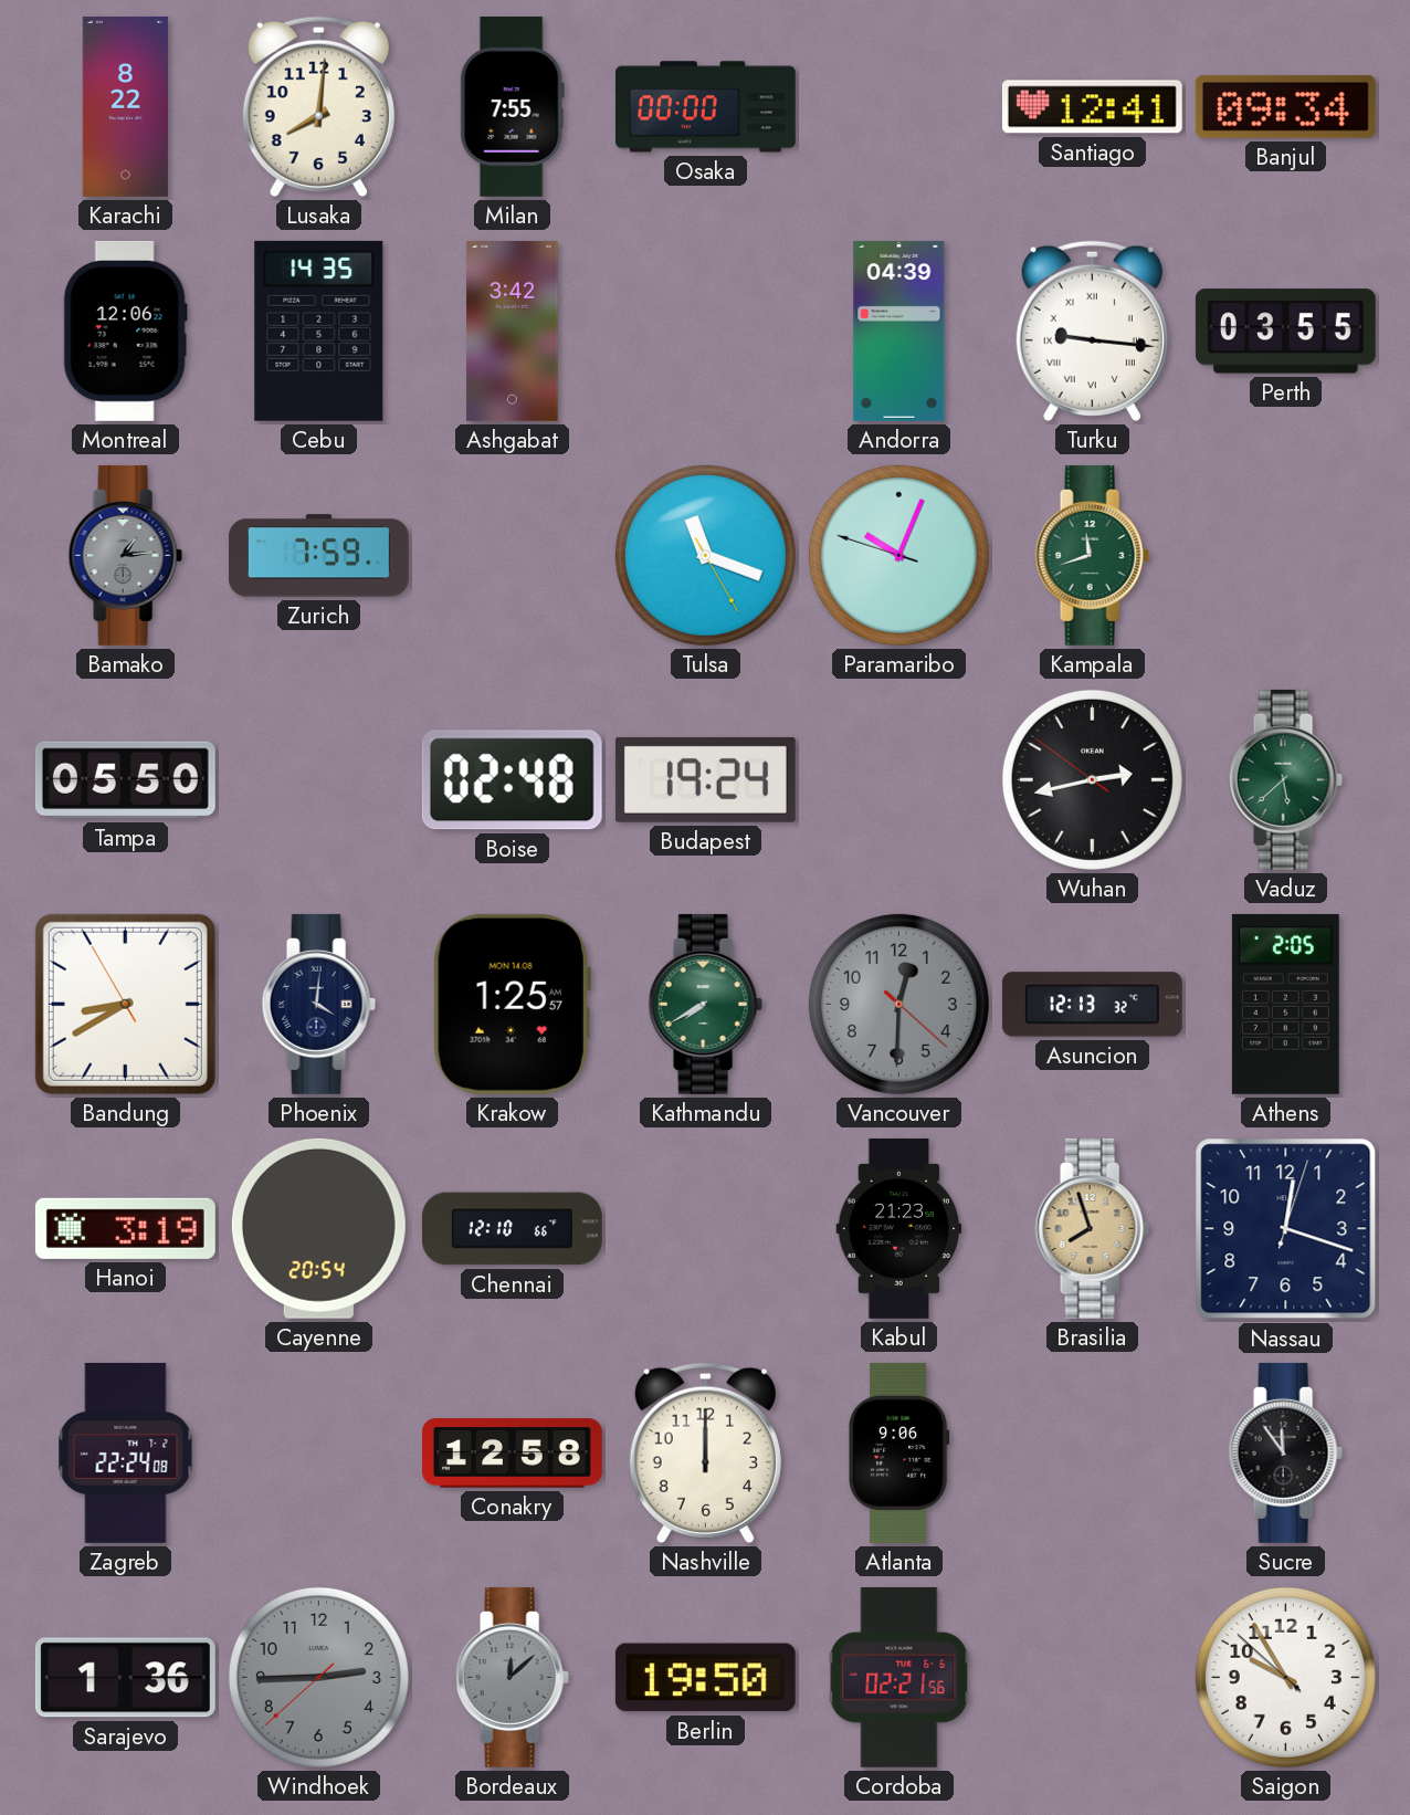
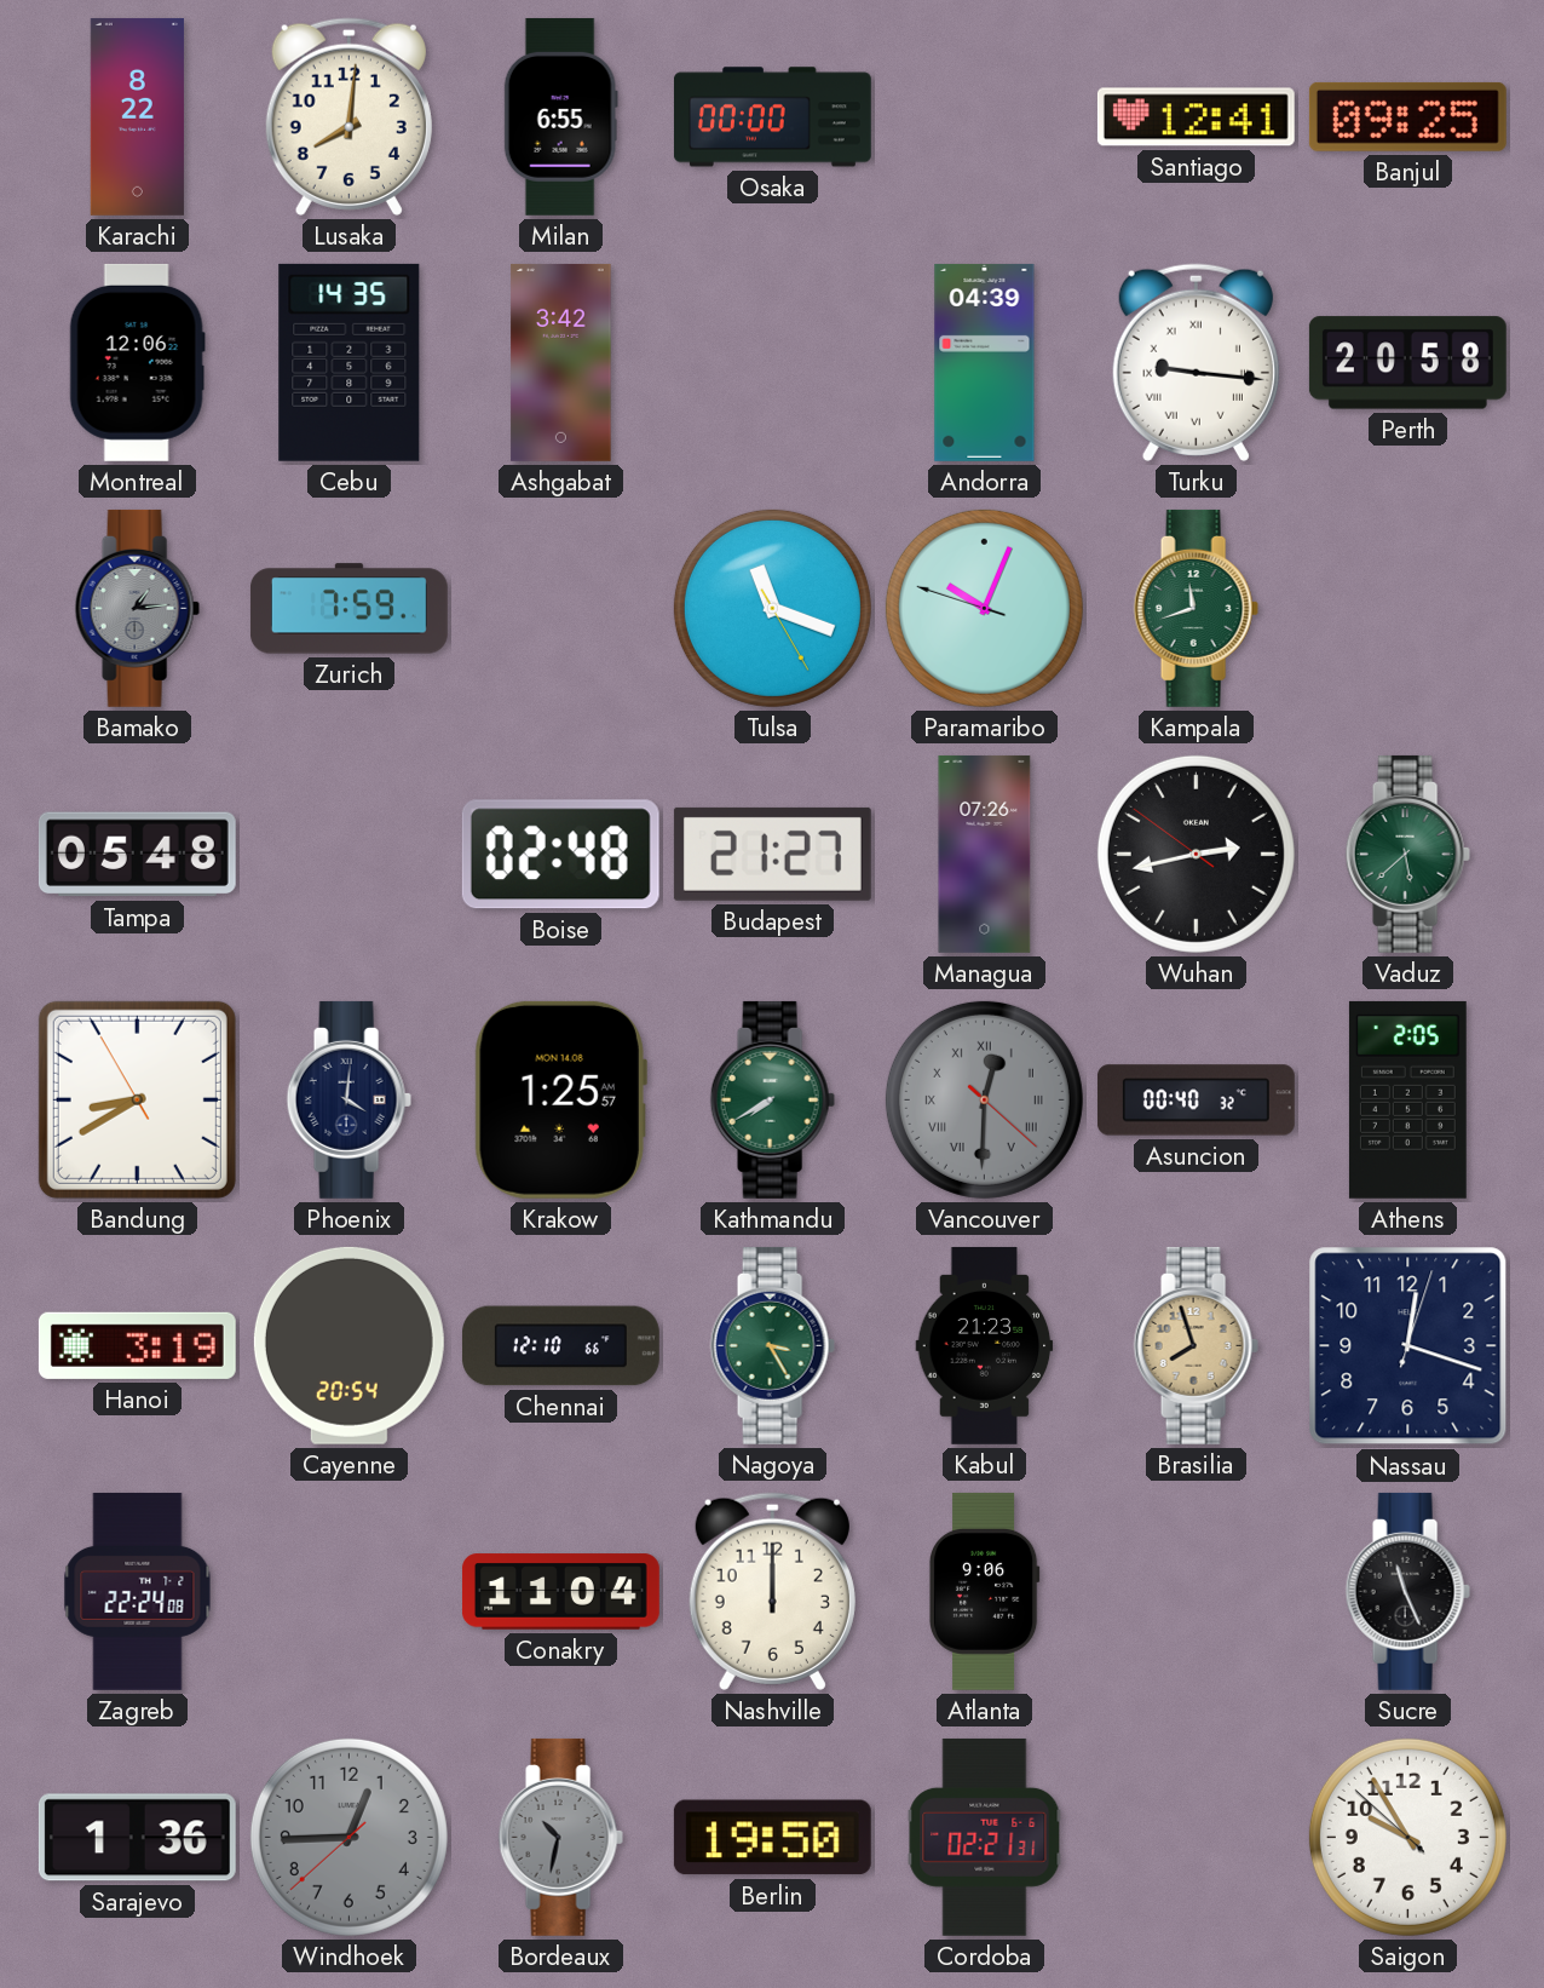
Milan: 7:55 -> 6:55 (560, 116)
Banjul: 09:34 -> 09:25 (1407, 116)
Perth: 03:55 -> 20:58 (1407, 363)
Tampa: 05:50 -> 05:48 (137, 855)
Budapest: 19:24 -> 21:27 (772, 854)
Managua: none -> 07:26 (985, 854)
Vancouver numerals: Arabic -> Roman (984, 1099)
Asuncion: 12:13 -> 00:40 (1196, 1101)
Nagoya: none -> 3:25 (772, 1345)
Conakry: 12:58 -> 11:04 (560, 1592)
Sucre: 11:54 -> 11:26 (1407, 1591)
Windhoek: 2:44 -> 12:44 (348, 1837)
Bordeaux: 12:08 -> 10:32 (560, 1837)
Cordoba: 02:21:56 -> 02:21:31 (985, 1837)
